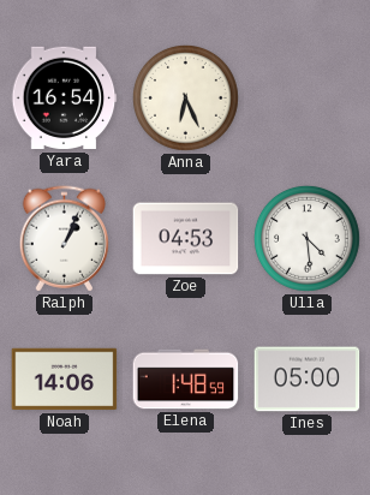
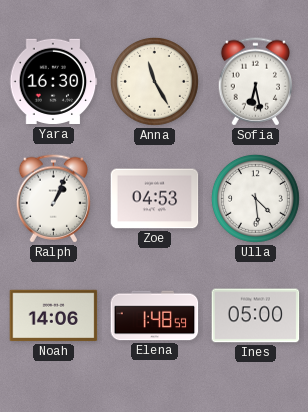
Yara: 16:54 -> 16:30 (53, 82)
Anna: 6:26 -> 11:25 (154, 81)
Sofia: none -> 6:28 (255, 82)
